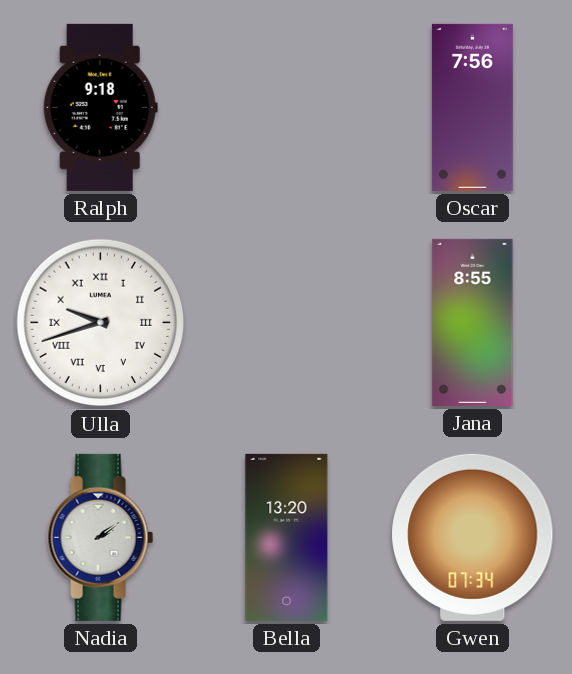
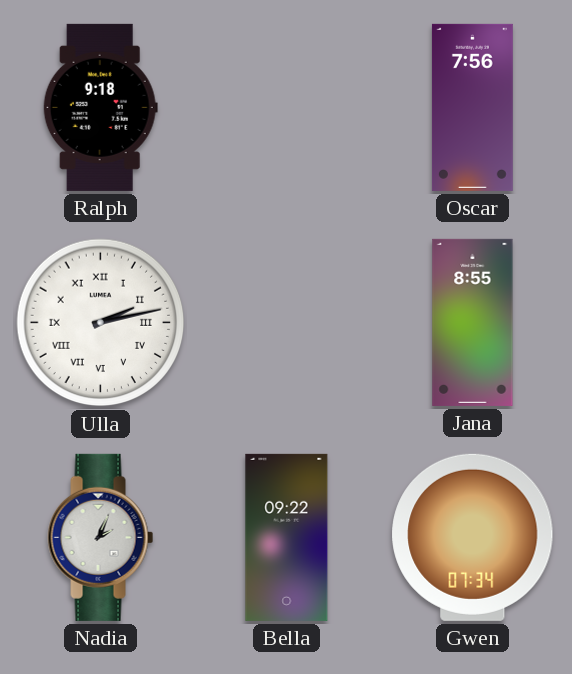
Ulla: 9:42 -> 2:13 (101, 323)
Nadia: 2:09 -> 2:04 (101, 537)
Bella: 13:20 -> 09:22 (287, 537)
